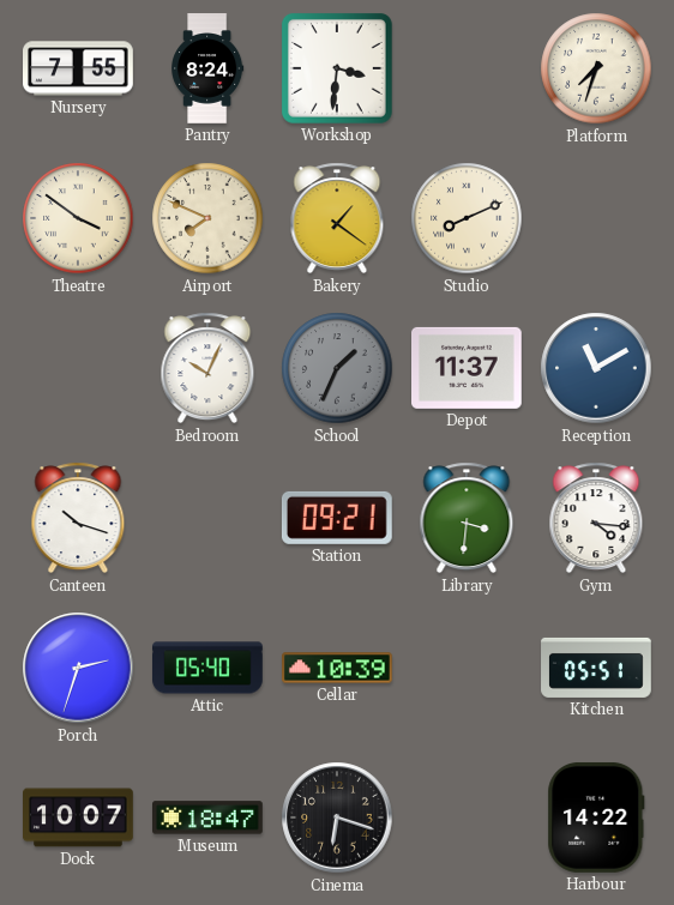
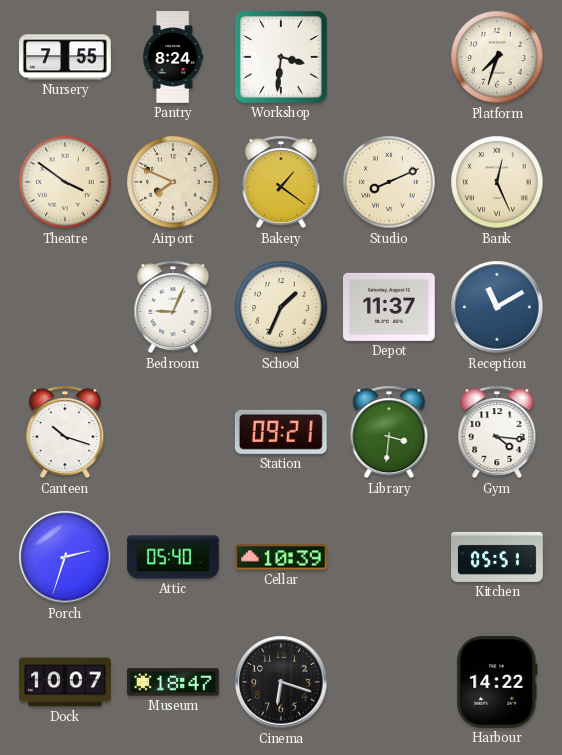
Bank: none -> 12:26 (497, 182)
Bedroom: 10:04 -> 9:04 (173, 307)
School dial: grey -> cream (281, 307)
